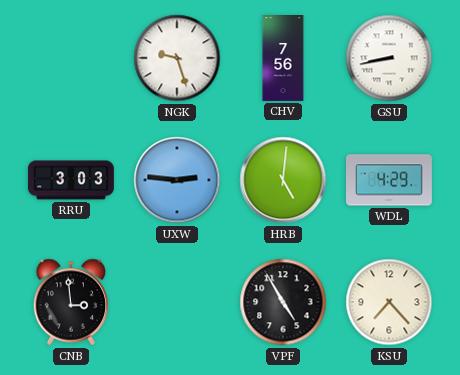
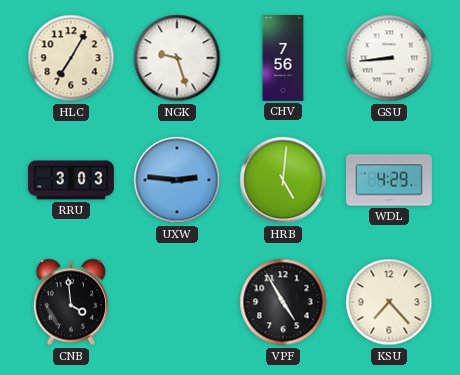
HLC: none -> 7:05 (71, 58)
GSU: 8:43 -> 8:44 (389, 58)
CNB: 2:59 -> 3:59 (71, 302)
